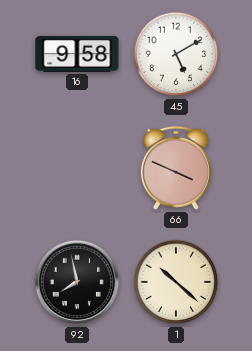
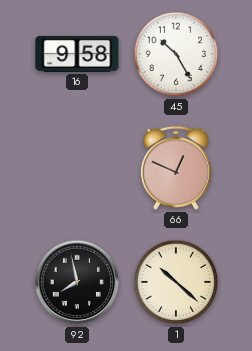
45: 5:10 -> 10:25 (176, 54)
66: 3:49 -> 12:49 (176, 168)
